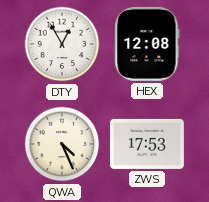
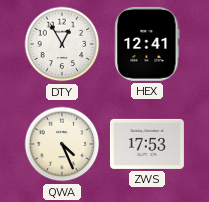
HEX: 12:08 -> 12:41 (147, 44)
